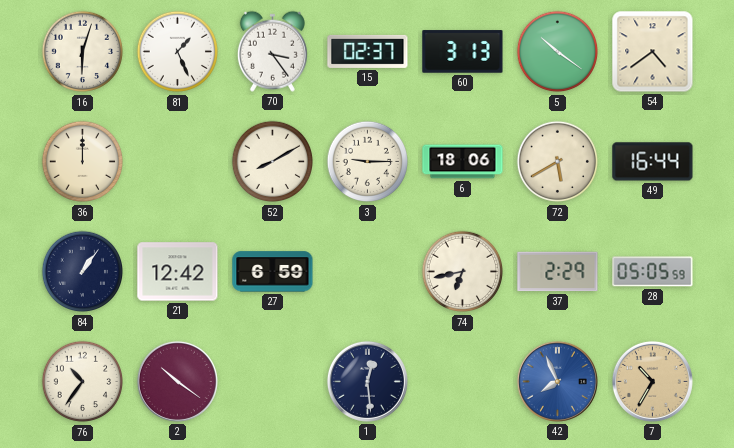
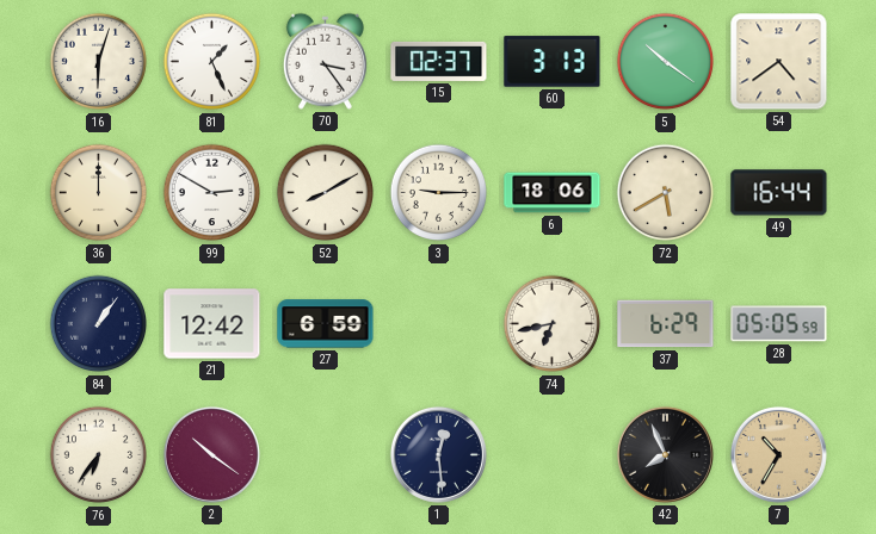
99: none -> 2:50 (212, 193)
37: 2:29 -> 6:29 (666, 324)
76: 10:36 -> 6:36 (99, 455)
42 dial: blue -> black (665, 454)
